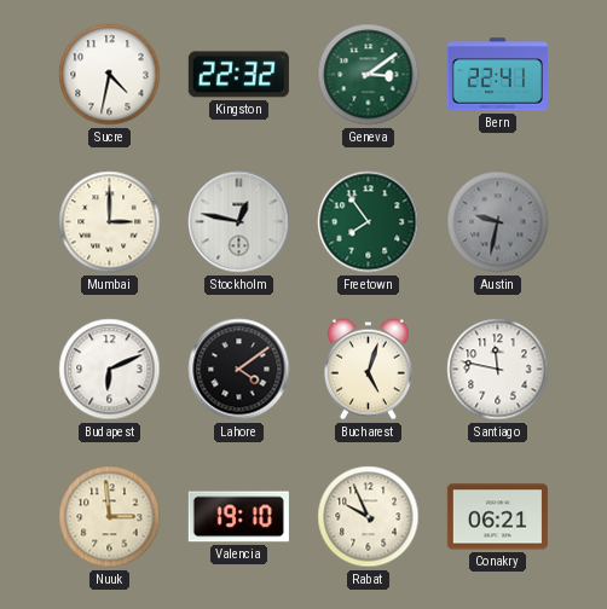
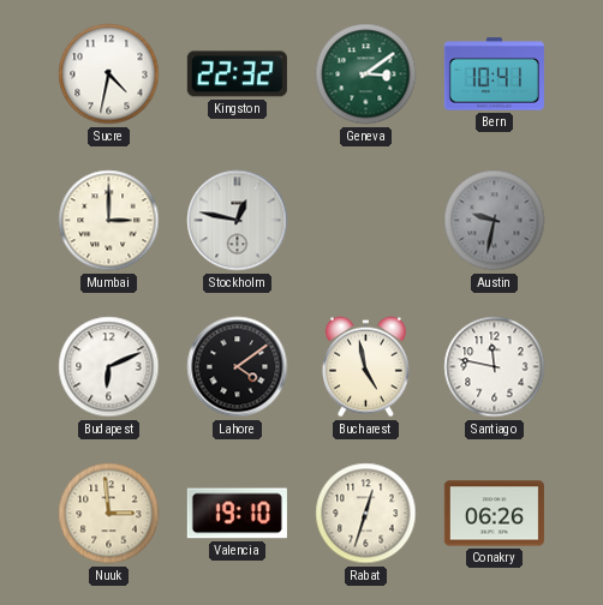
Bern: 22:41 -> 10:41 (494, 74)
Freetown: 7:54 -> none (369, 222)
Bucharest: 5:03 -> 4:58 (365, 367)
Rabat: 9:56 -> 12:33 (366, 514)
Conakry: 06:21 -> 06:26 (494, 514)
